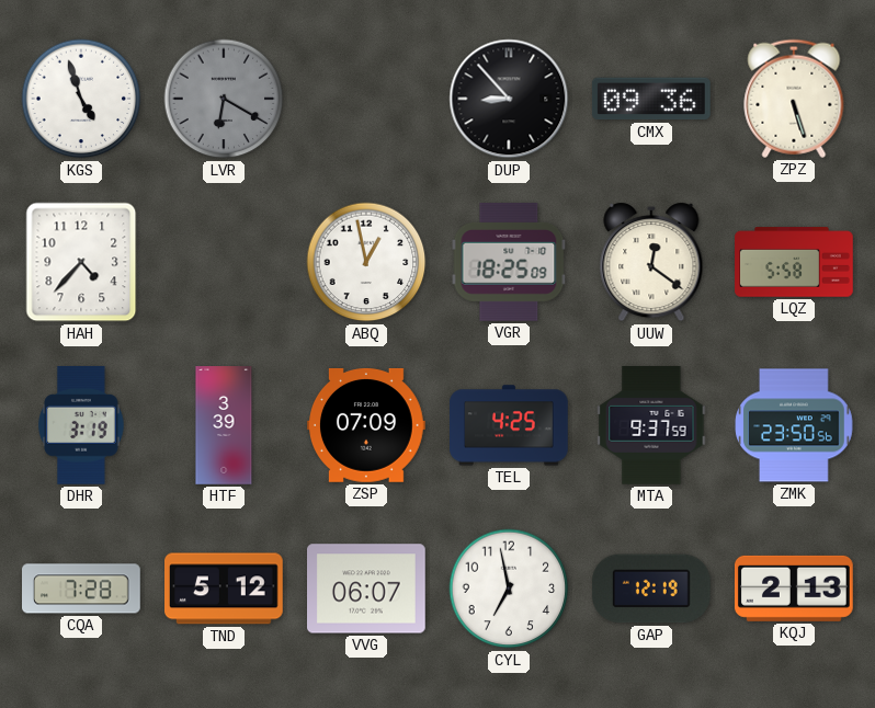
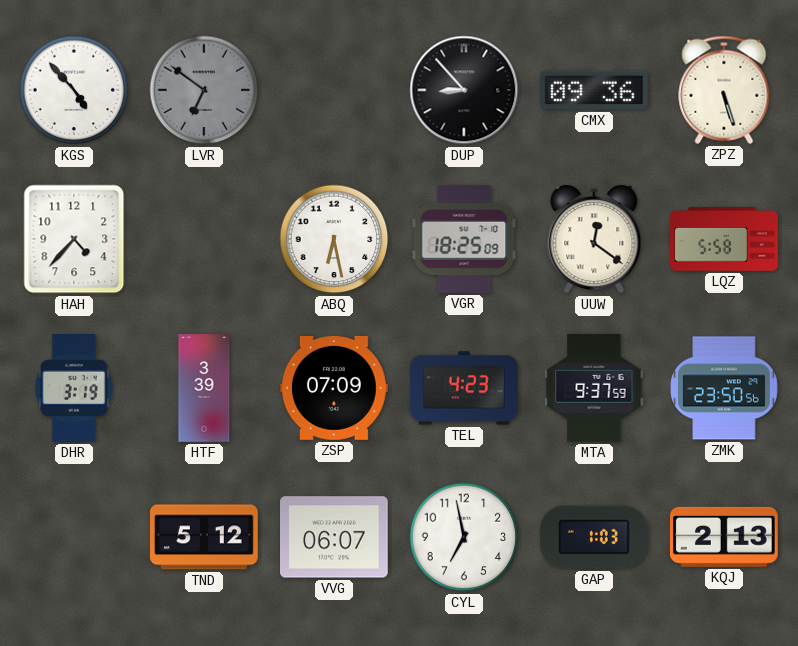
KGS: 4:57 -> 4:53 (74, 90)
LVR: 6:20 -> 6:51 (204, 90)
ABQ: 12:58 -> 6:28 (334, 239)
TEL: 4:25 -> 4:23 (465, 388)
CQA: 7:28 -> none (82, 589)
GAP: 12:19 -> 1:03 (594, 537)
